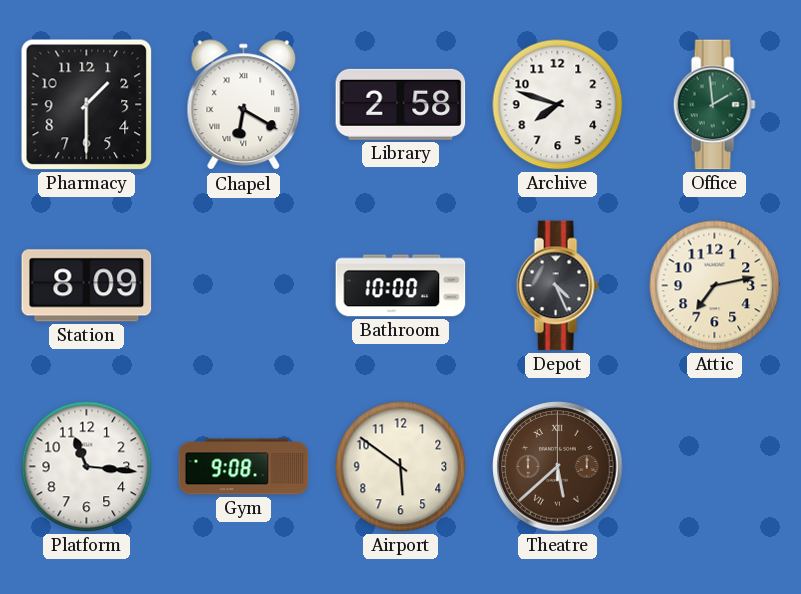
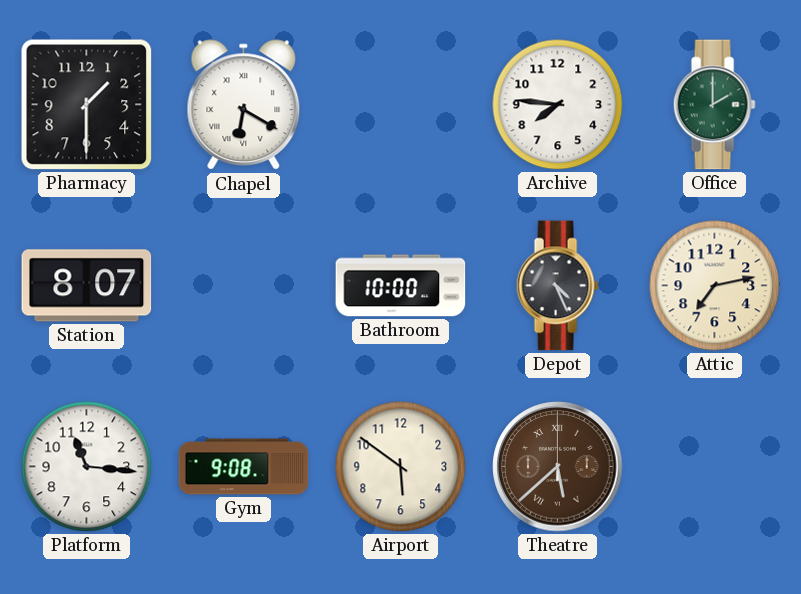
Library: 2:58 -> none (401, 104)
Archive: 7:48 -> 7:46 (558, 105)
Office: 1:59 -> 2:00 (714, 105)
Station: 8:09 -> 8:07 (87, 286)
